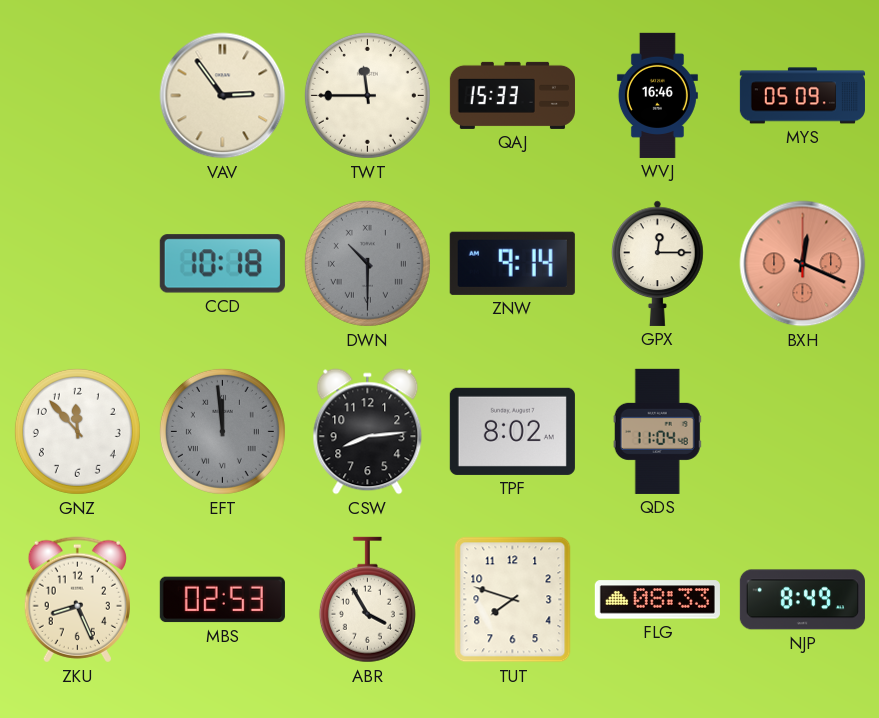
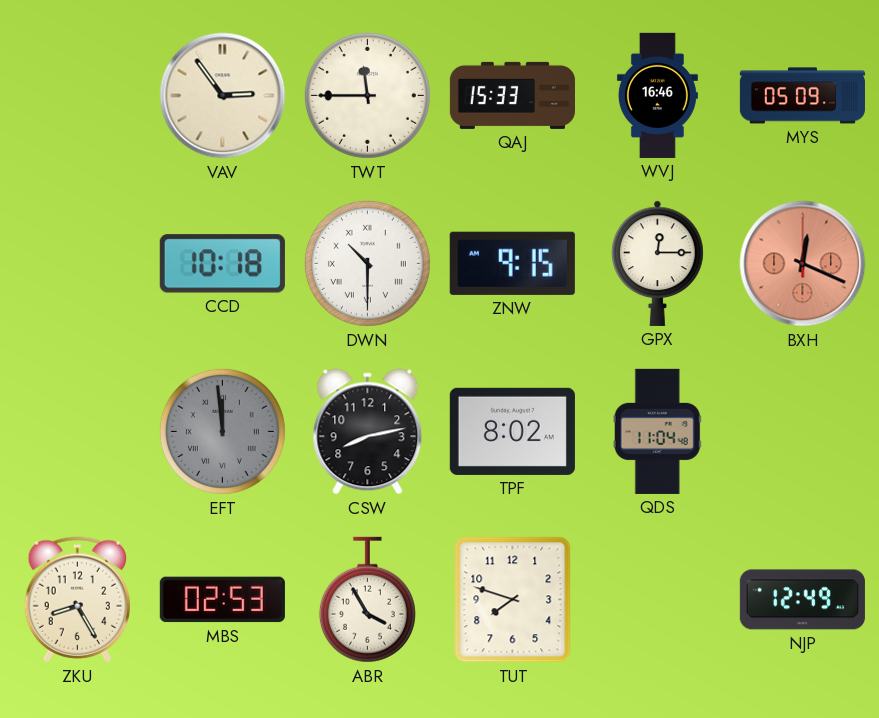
DWN dial: grey -> white (367, 263)
ZNW: 9:14 -> 9:15 (512, 263)
GNZ: 11:53 -> none (77, 431)
CSW: 8:14 -> 8:13 (368, 432)
ZKU: 8:26 -> 8:25 (77, 600)
FLG: 08:33 -> none (657, 600)
NJP: 8:49 -> 12:49 (802, 600)
